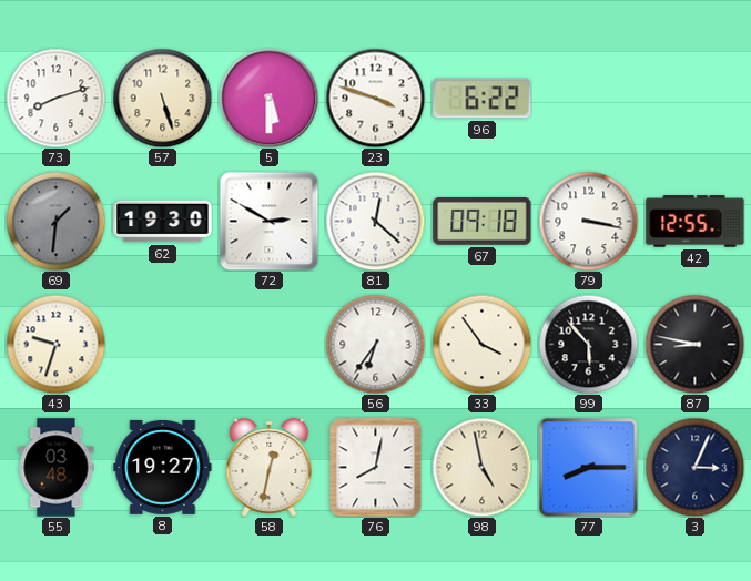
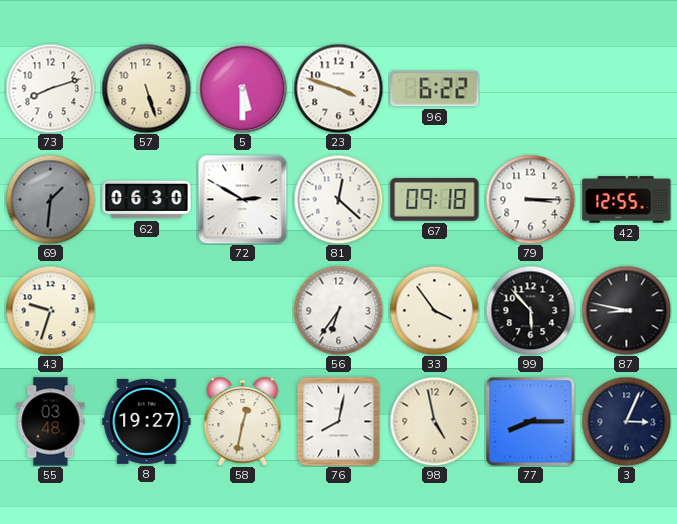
62: 19:30 -> 06:30 (147, 200)
79: 3:17 -> 3:15 (530, 199)
